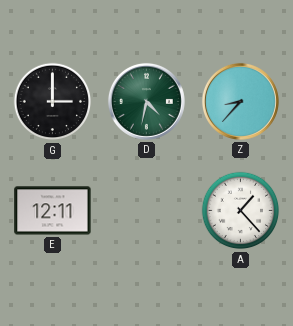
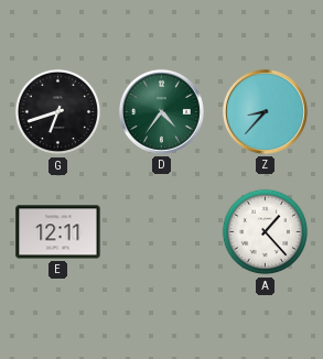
G: 3:00 -> 6:42 (58, 112)
D: 4:32 -> 4:36 (161, 111)
